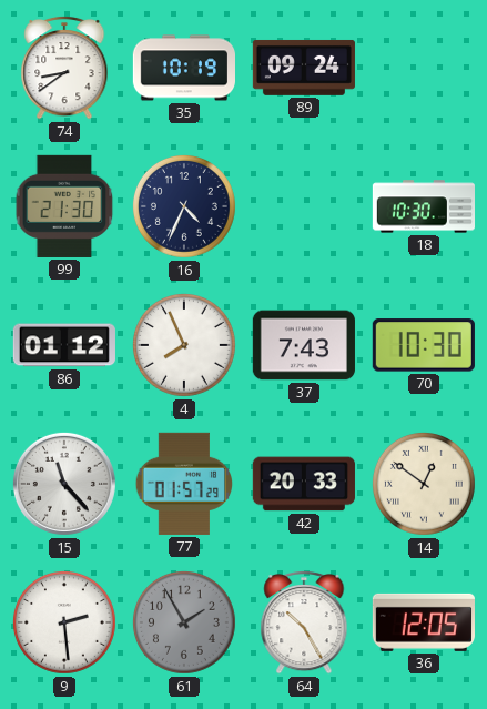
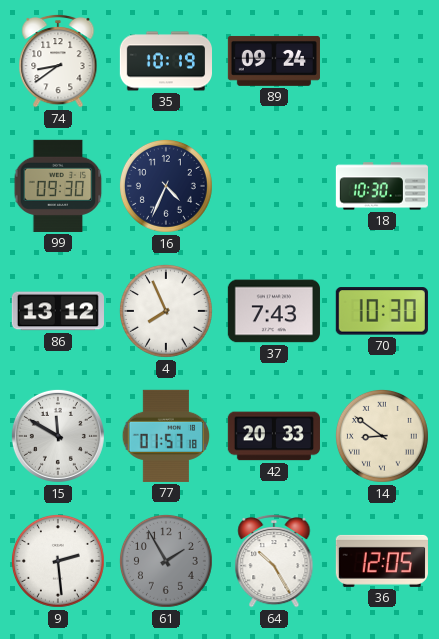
99: 21:30 -> 09:30 (58, 186)
86: 01:12 -> 13:12 (58, 311)
15: 11:23 -> 11:50 (58, 436)
77: 01:57:29 -> 01:57:18 (166, 436)
14: 12:51 -> 8:51 (382, 436)
